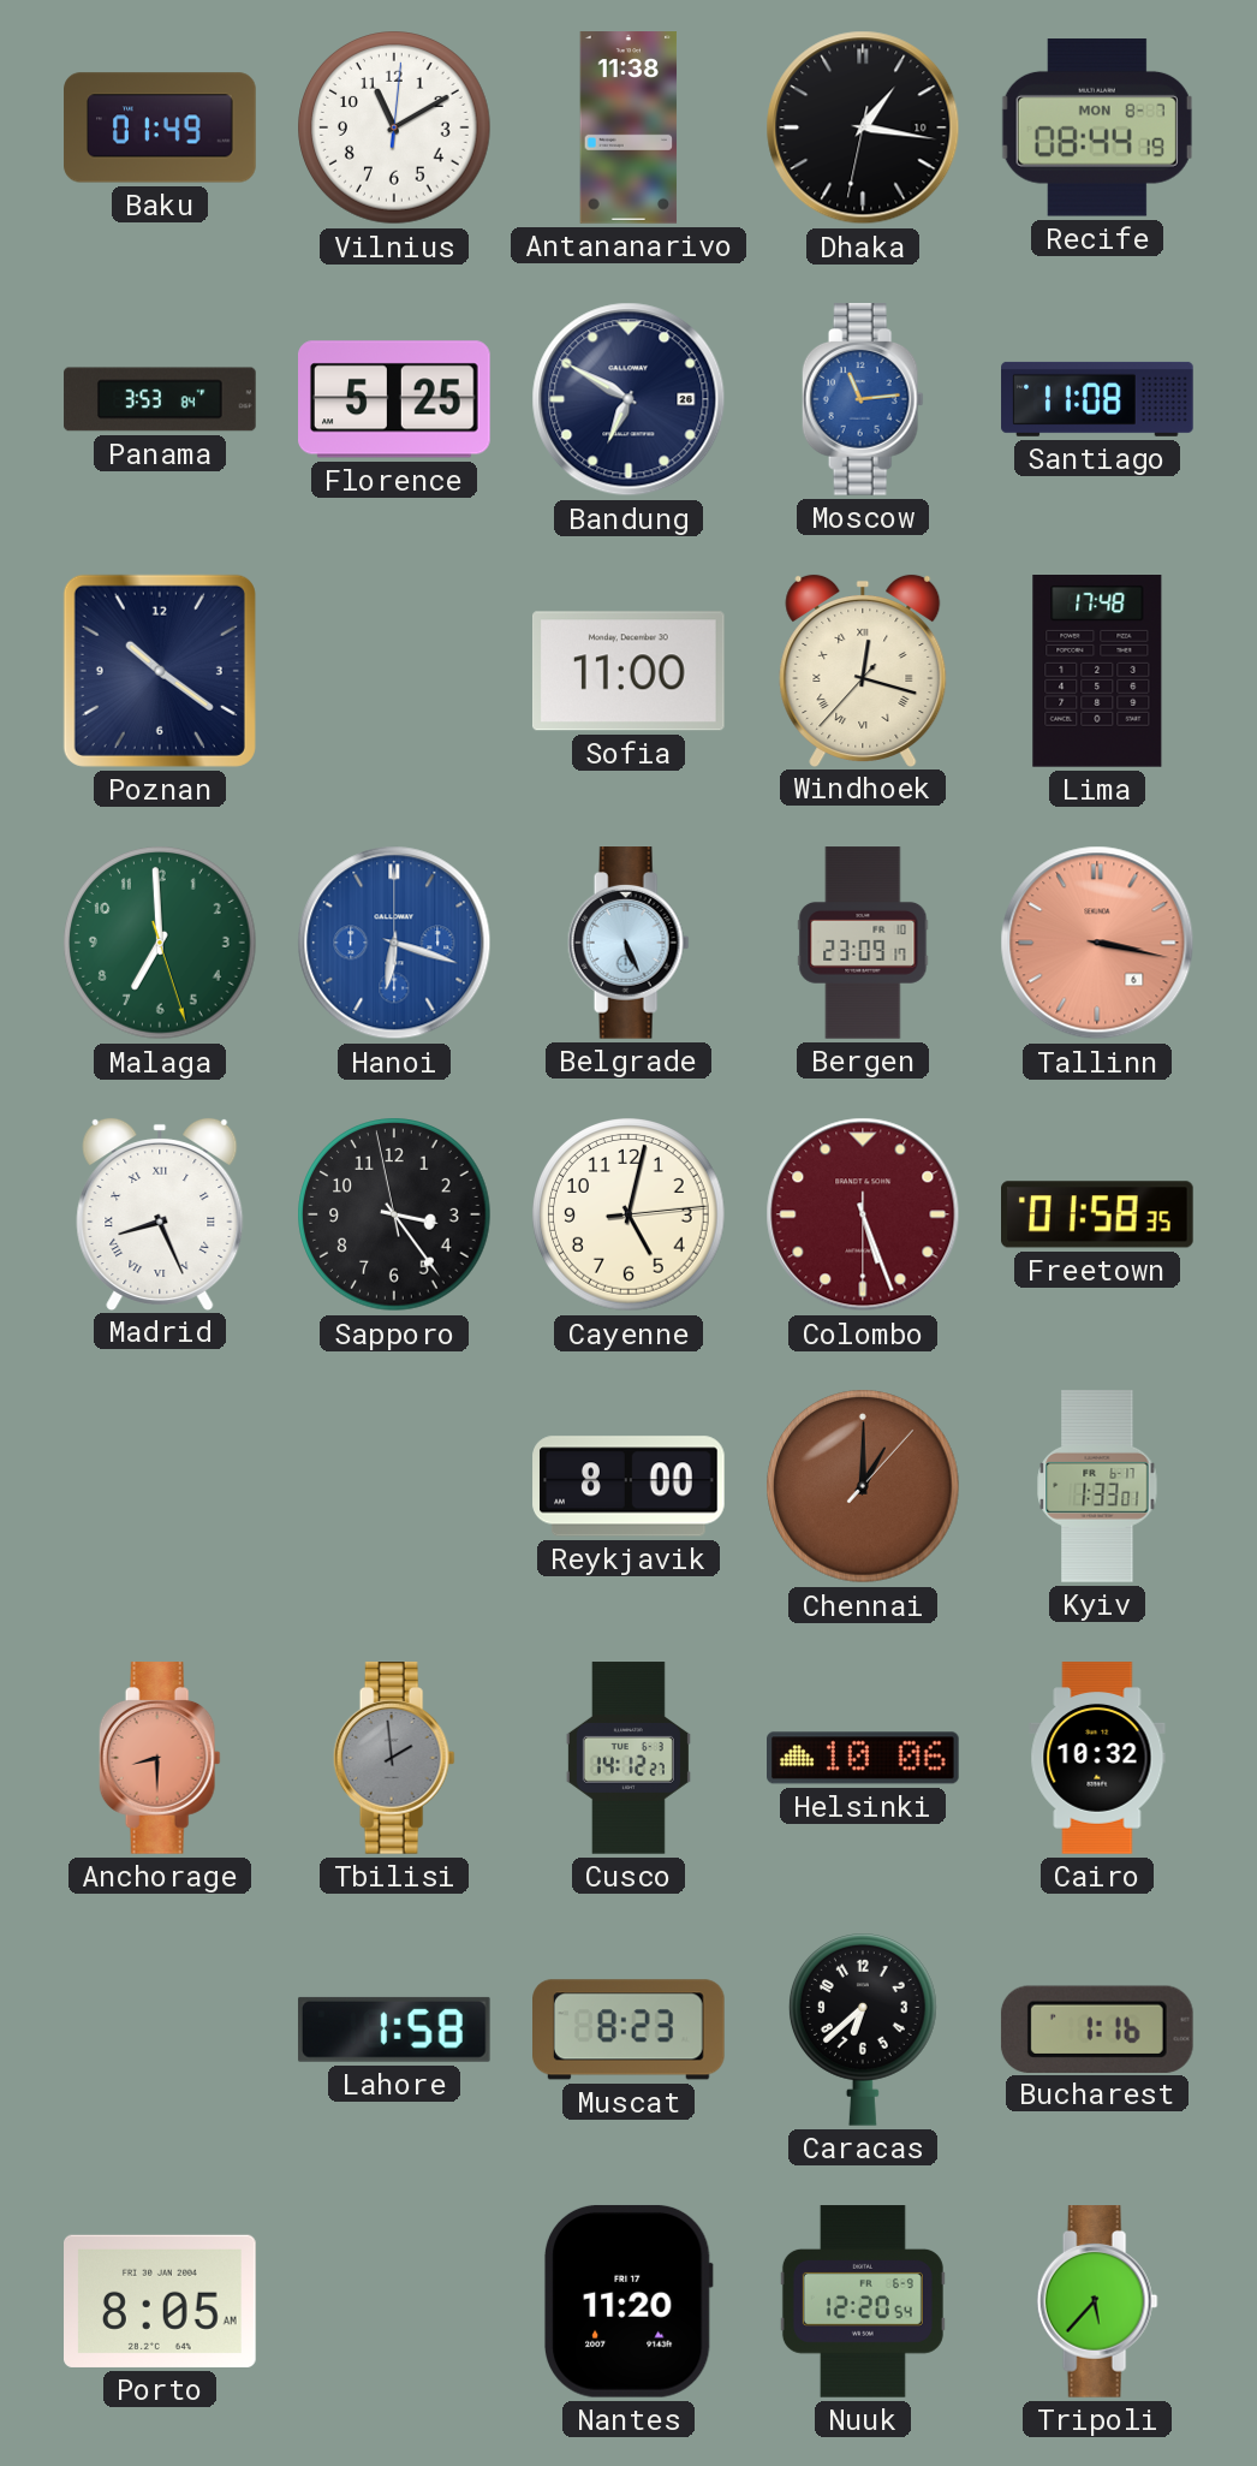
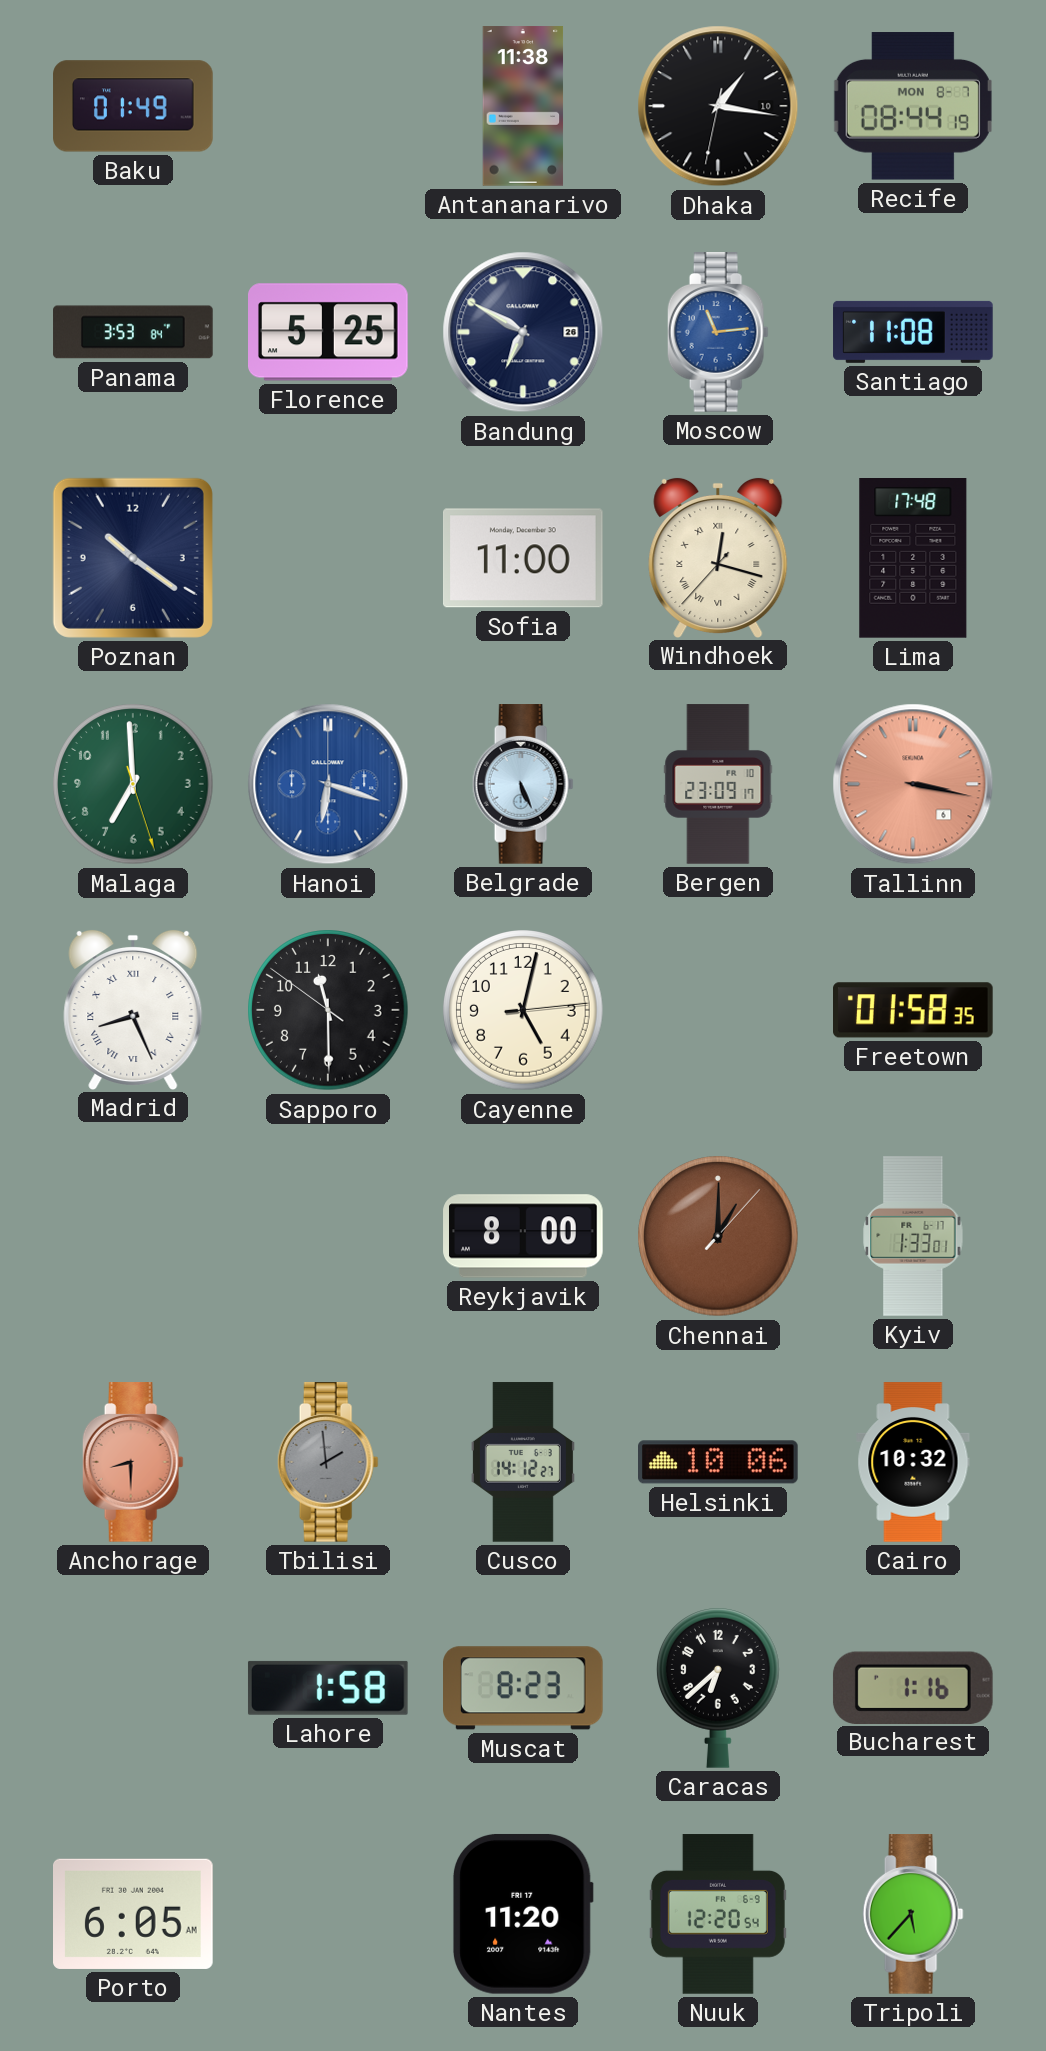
Vilnius: 11:10 -> none (394, 127)
Sapporo: 3:23 -> 11:29 (328, 1010)
Colombo: 5:26 -> none (863, 1214)
Porto: 8:05 -> 6:05 (134, 1914)
